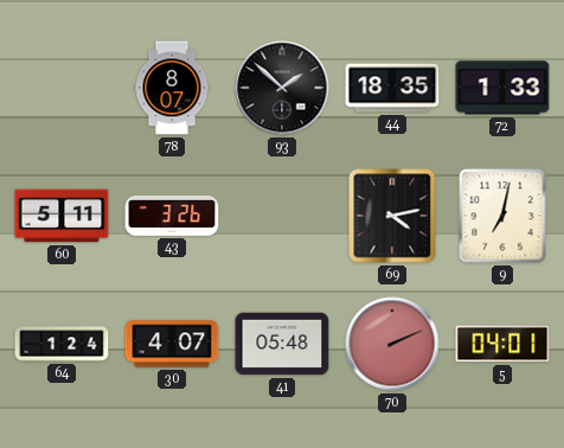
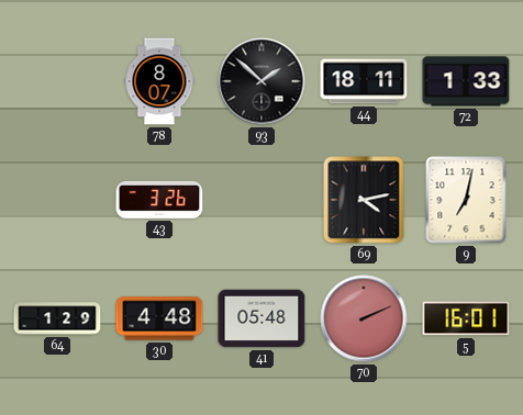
44: 18:35 -> 18:11 (364, 81)
60: 5:11 -> none (62, 216)
64: 1:24 -> 1:29 (57, 318)
30: 4:07 -> 4:48 (159, 318)
5: 04:01 -> 16:01 (466, 318)
